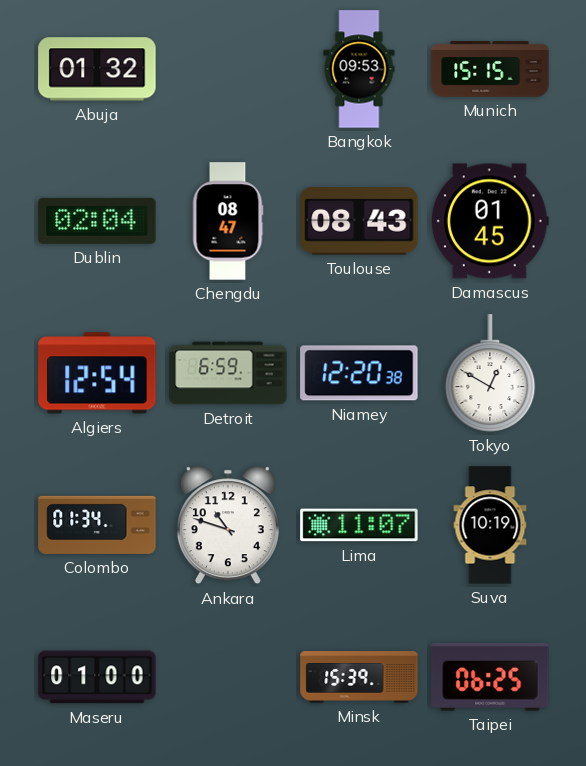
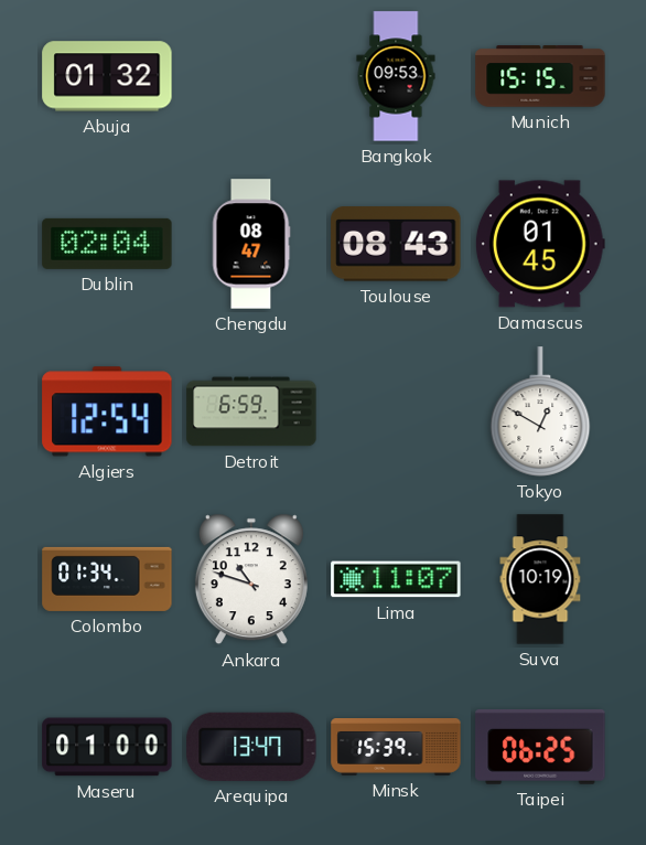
Niamey: 12:20 -> none (359, 373)
Arequipa: none -> 13:47 (251, 747)
